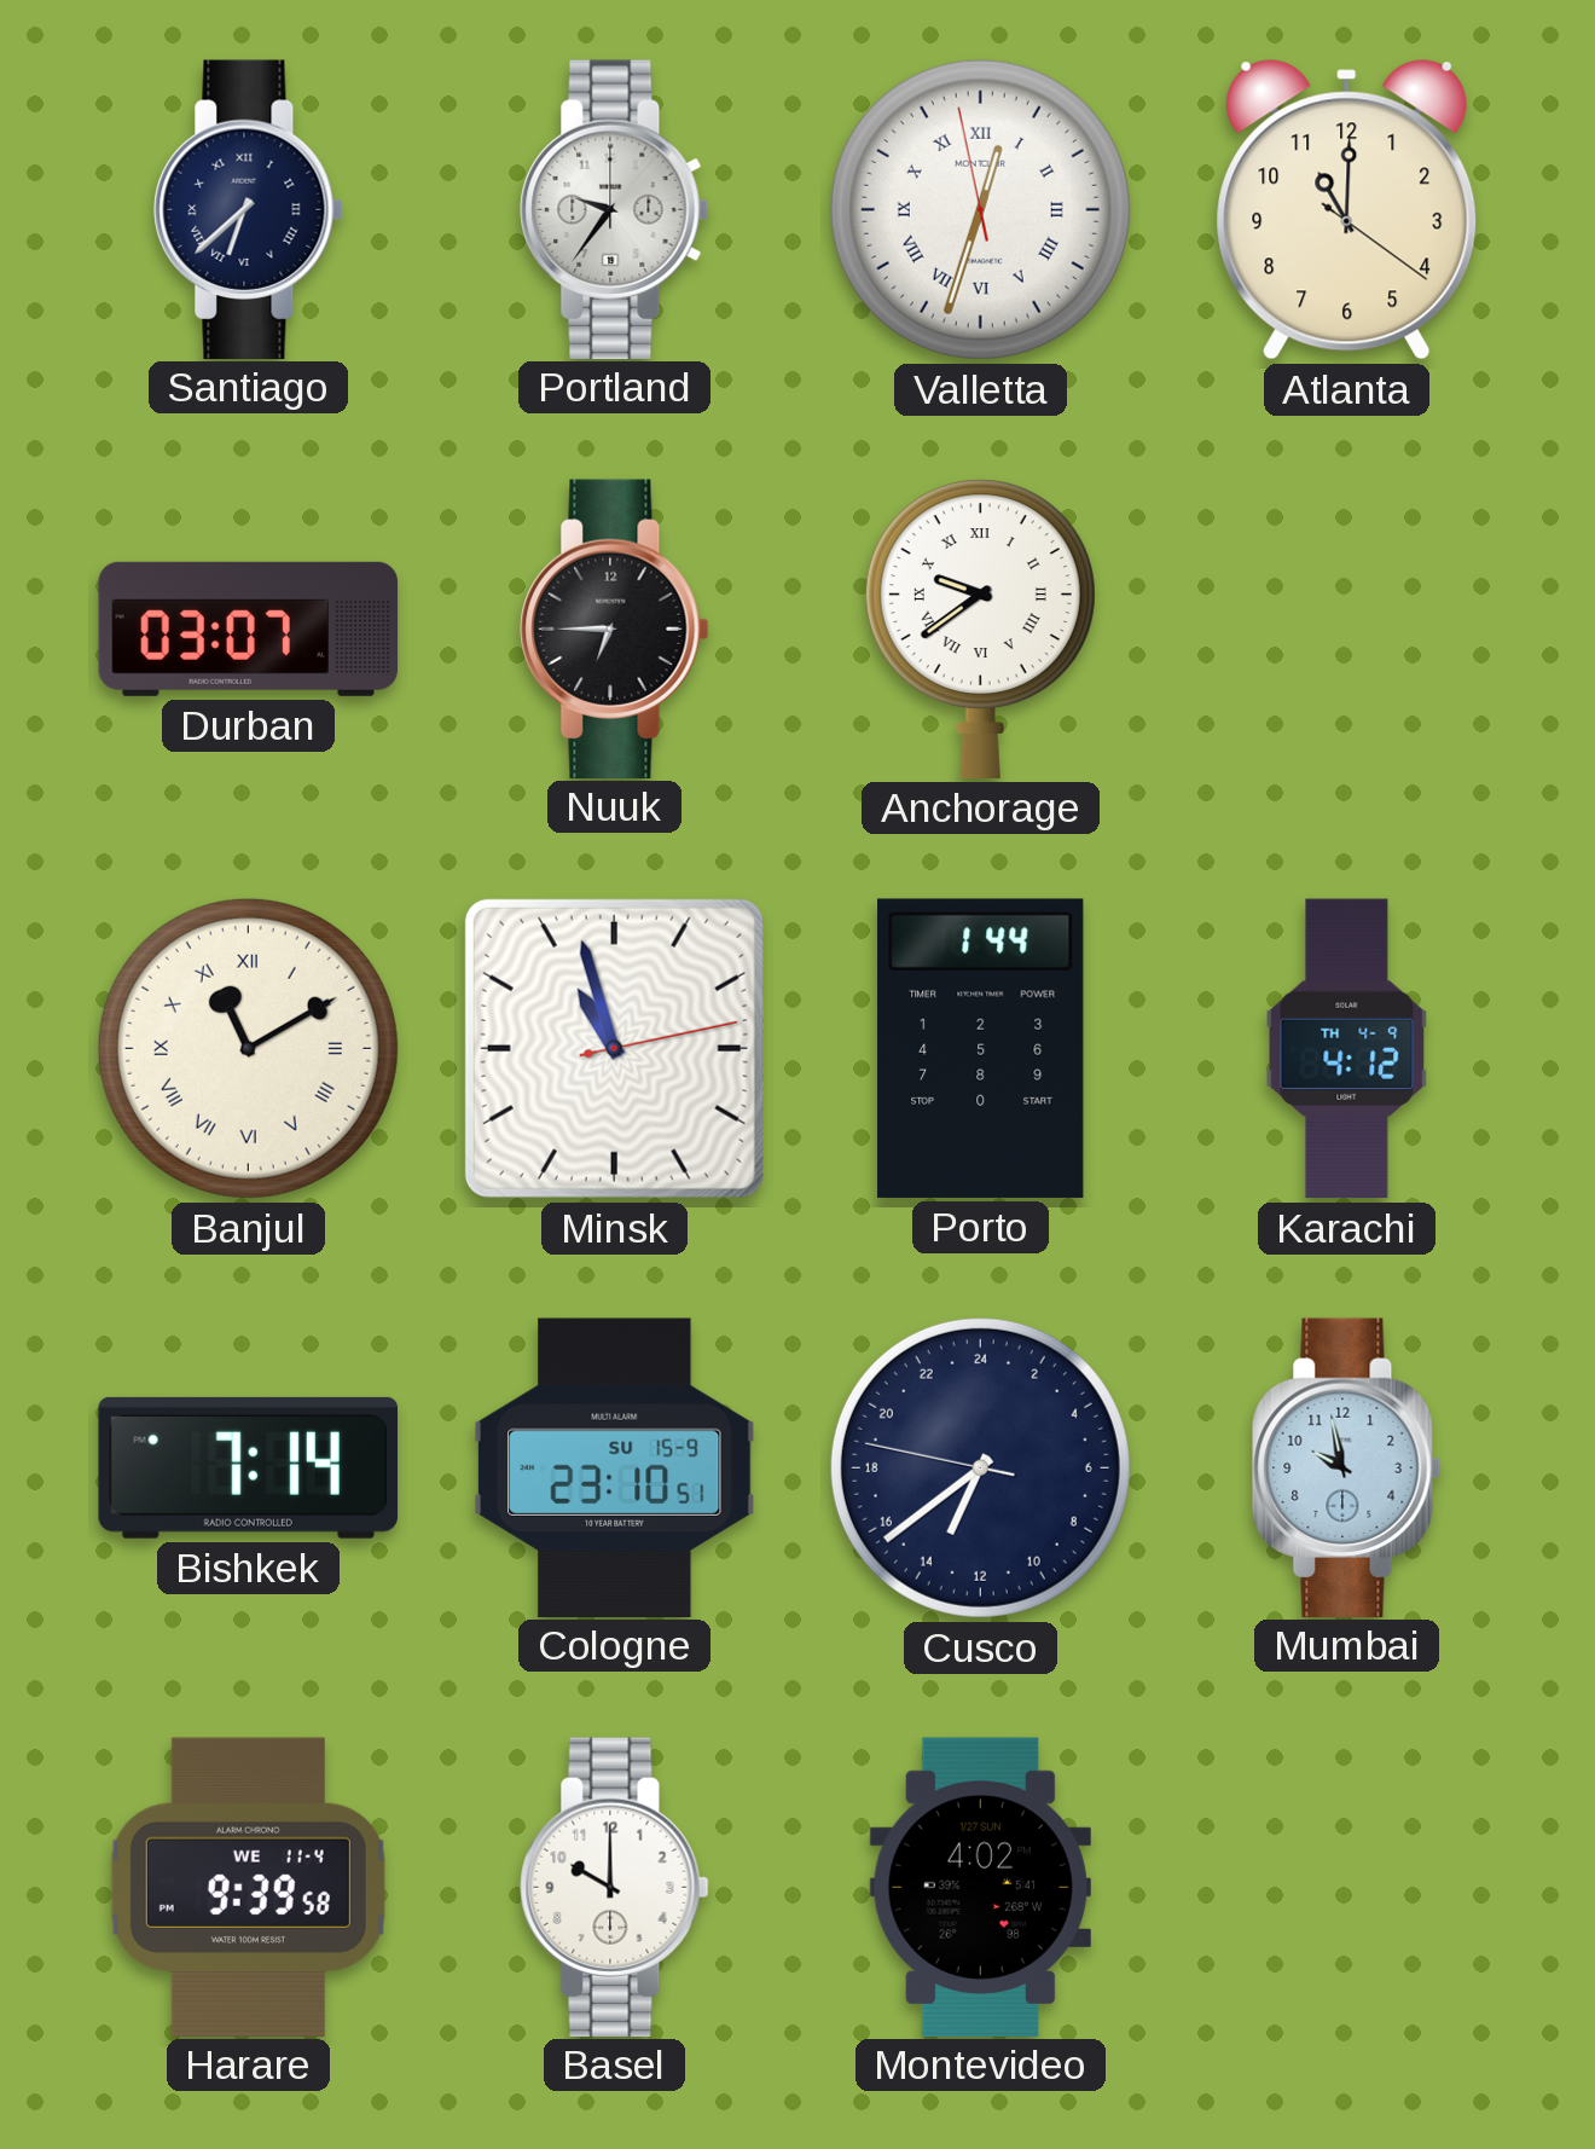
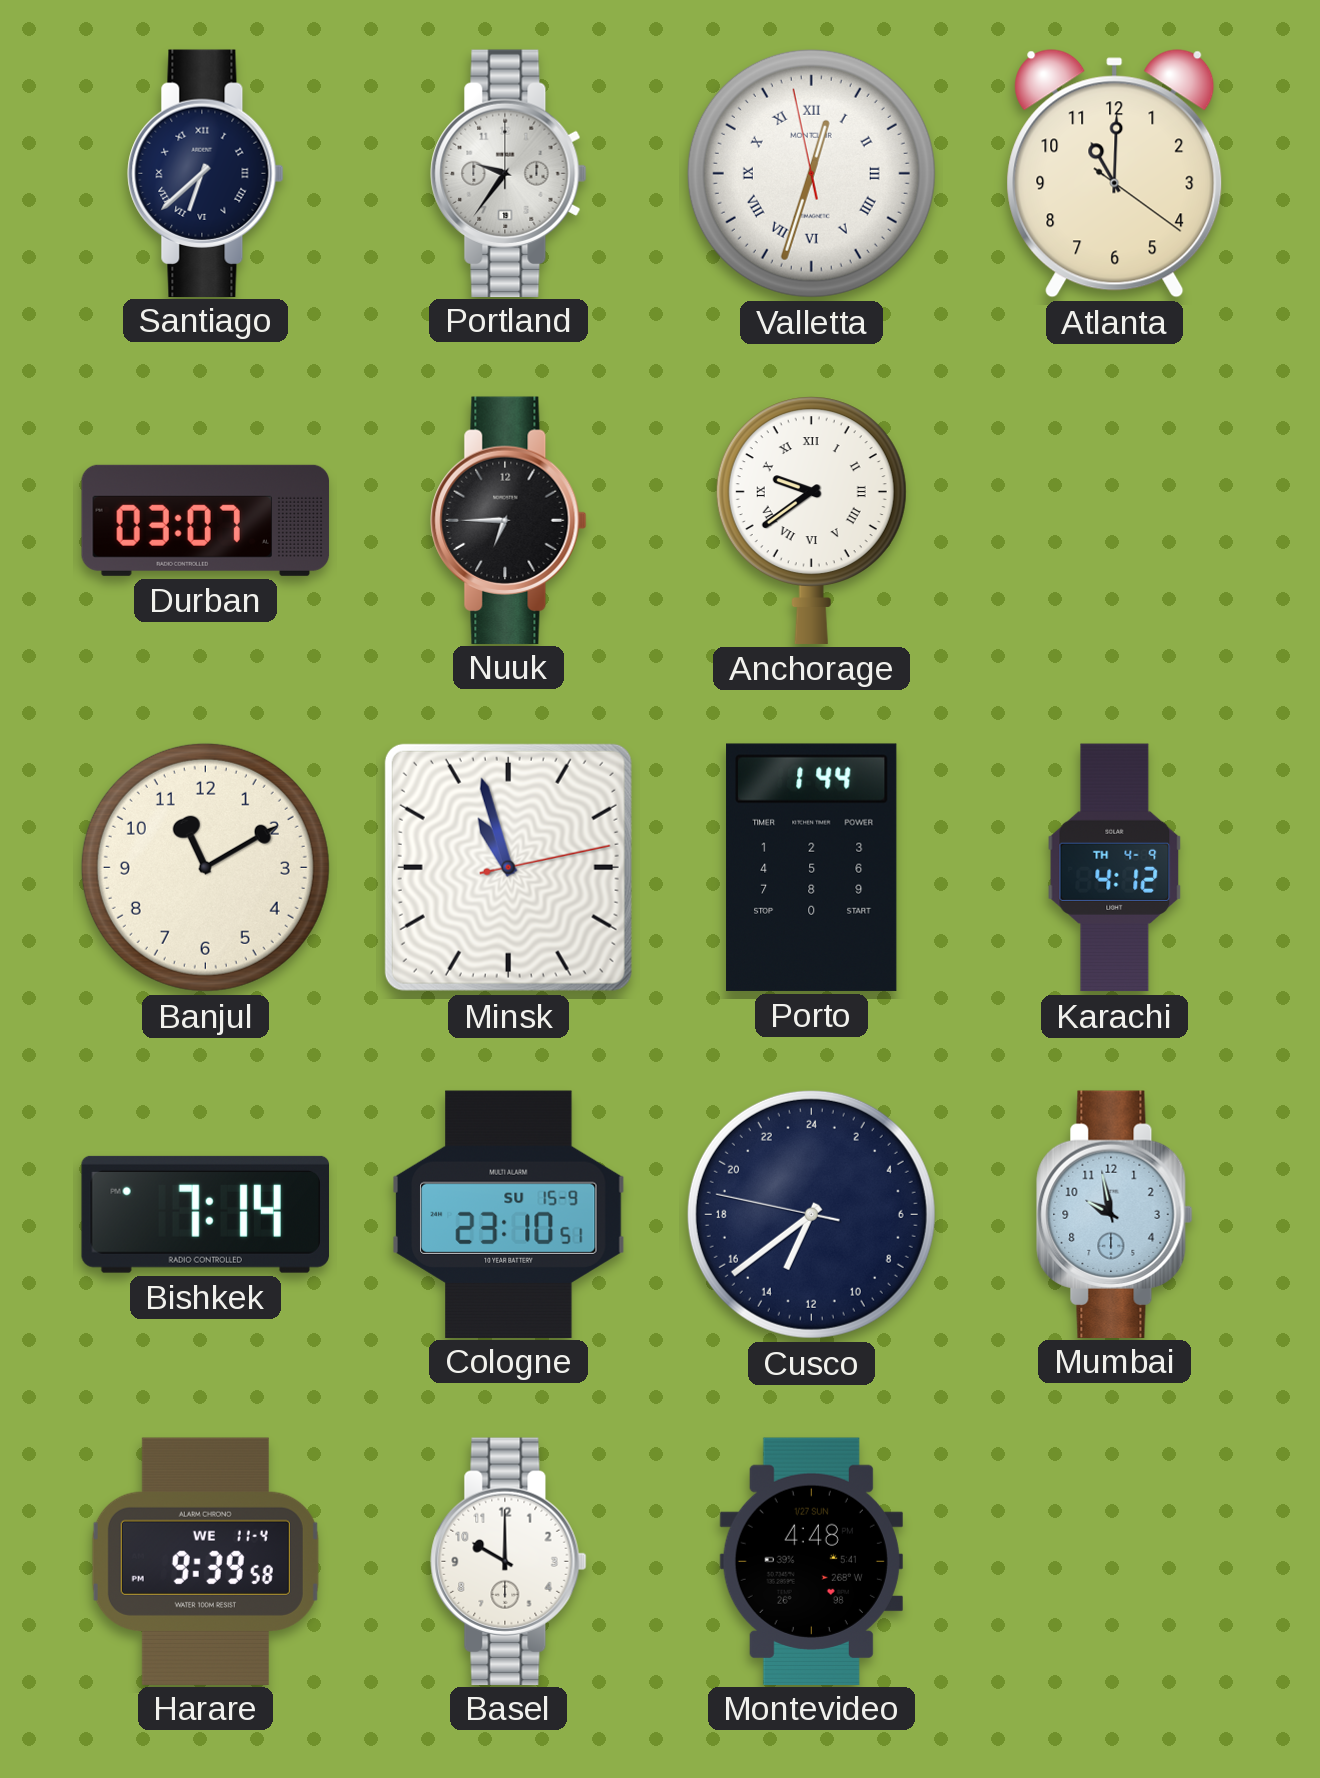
Banjul numerals: Roman -> Arabic (205, 867)
Montevideo: 4:02 -> 4:48 (811, 1561)
